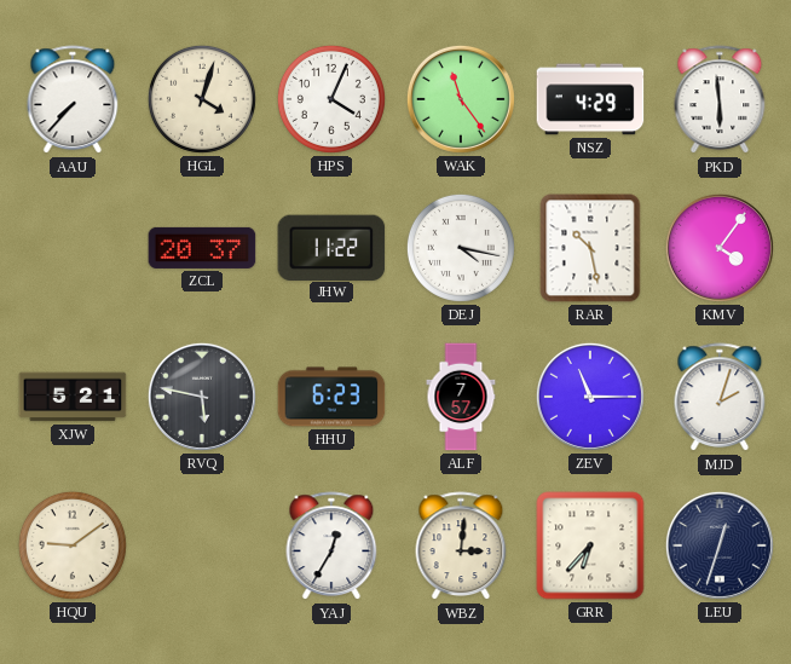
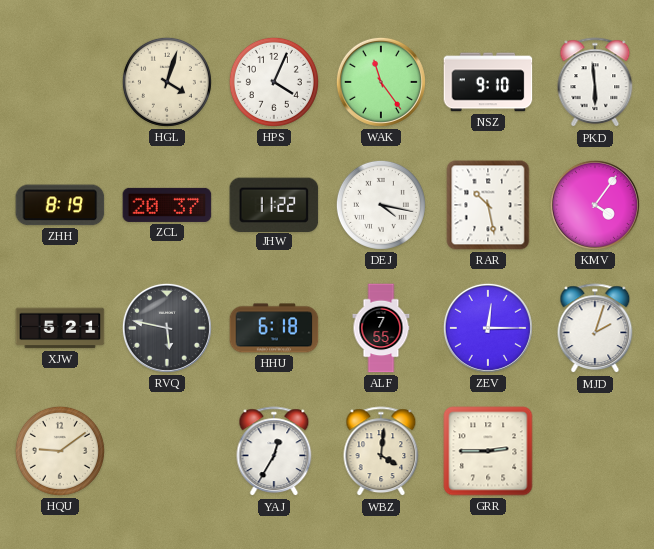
AAU: 7:37 -> none (73, 100)
NSZ: 4:29 -> 9:10 (488, 82)
ZHH: none -> 8:19 (60, 205)
HHU: 6:23 -> 6:18 (274, 328)
ALF: 7:57 -> 7:55 (381, 328)
ZEV: 11:15 -> 12:15 (488, 328)
WBZ: 3:01 -> 4:01 (381, 452)
GRR: 6:37 -> 2:45 (488, 451)
LEU: 12:33 -> none (720, 545)
